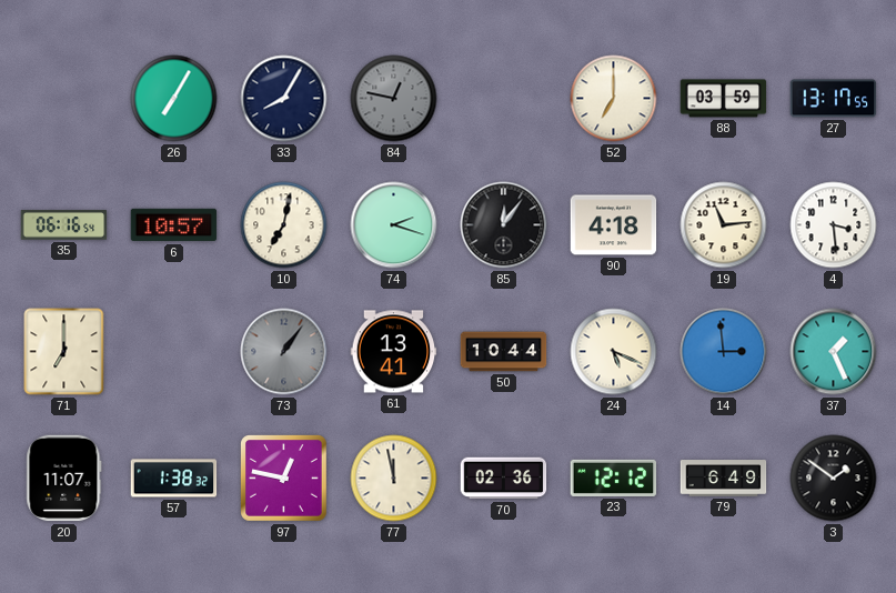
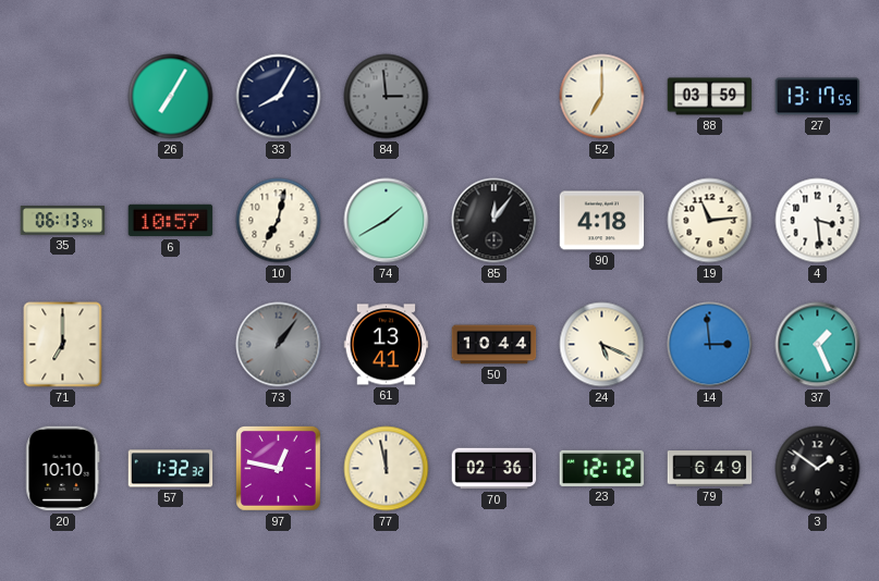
84: 12:47 -> 2:59 (387, 97)
35: 06:16 -> 06:13 (63, 221)
74: 2:18 -> 1:40 (387, 221)
20: 11:07 -> 10:10 (63, 469)
57: 1:38 -> 1:32 (171, 469)
